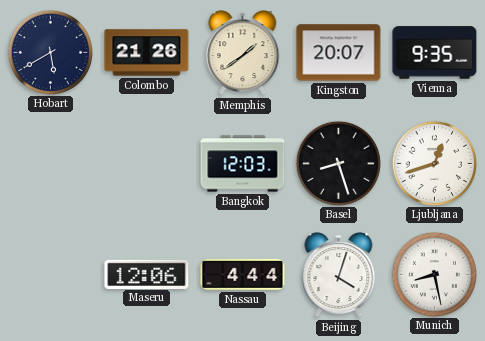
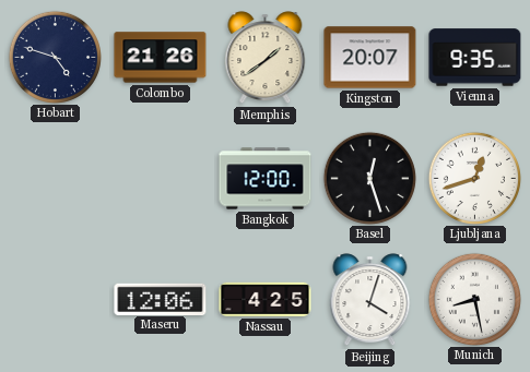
Hobart: 5:40 -> 4:48 (55, 57)
Bangkok: 12:03 -> 12:00 (266, 179)
Basel: 8:27 -> 12:27 (369, 178)
Nassau: 4:44 -> 4:25 (266, 299)
